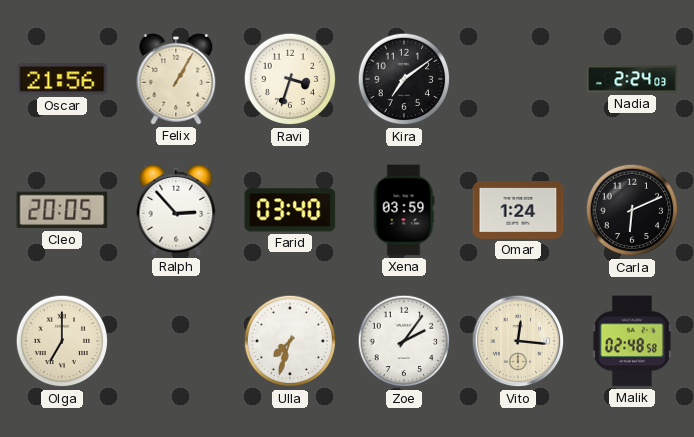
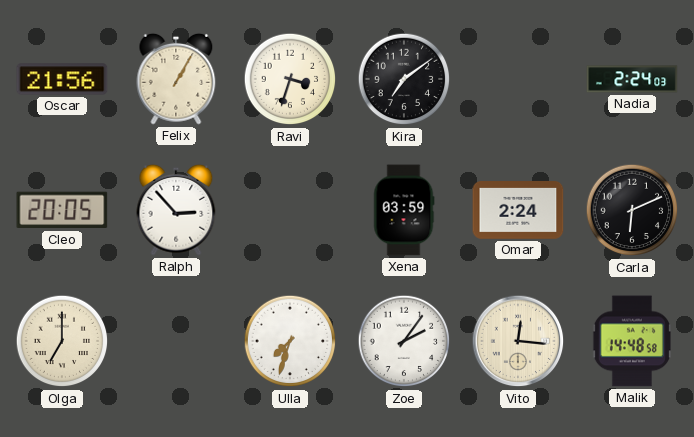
Farid: 03:40 -> none (290, 210)
Omar: 1:24 -> 2:24 (518, 211)
Malik: 02:48 -> 14:48 (632, 341)
